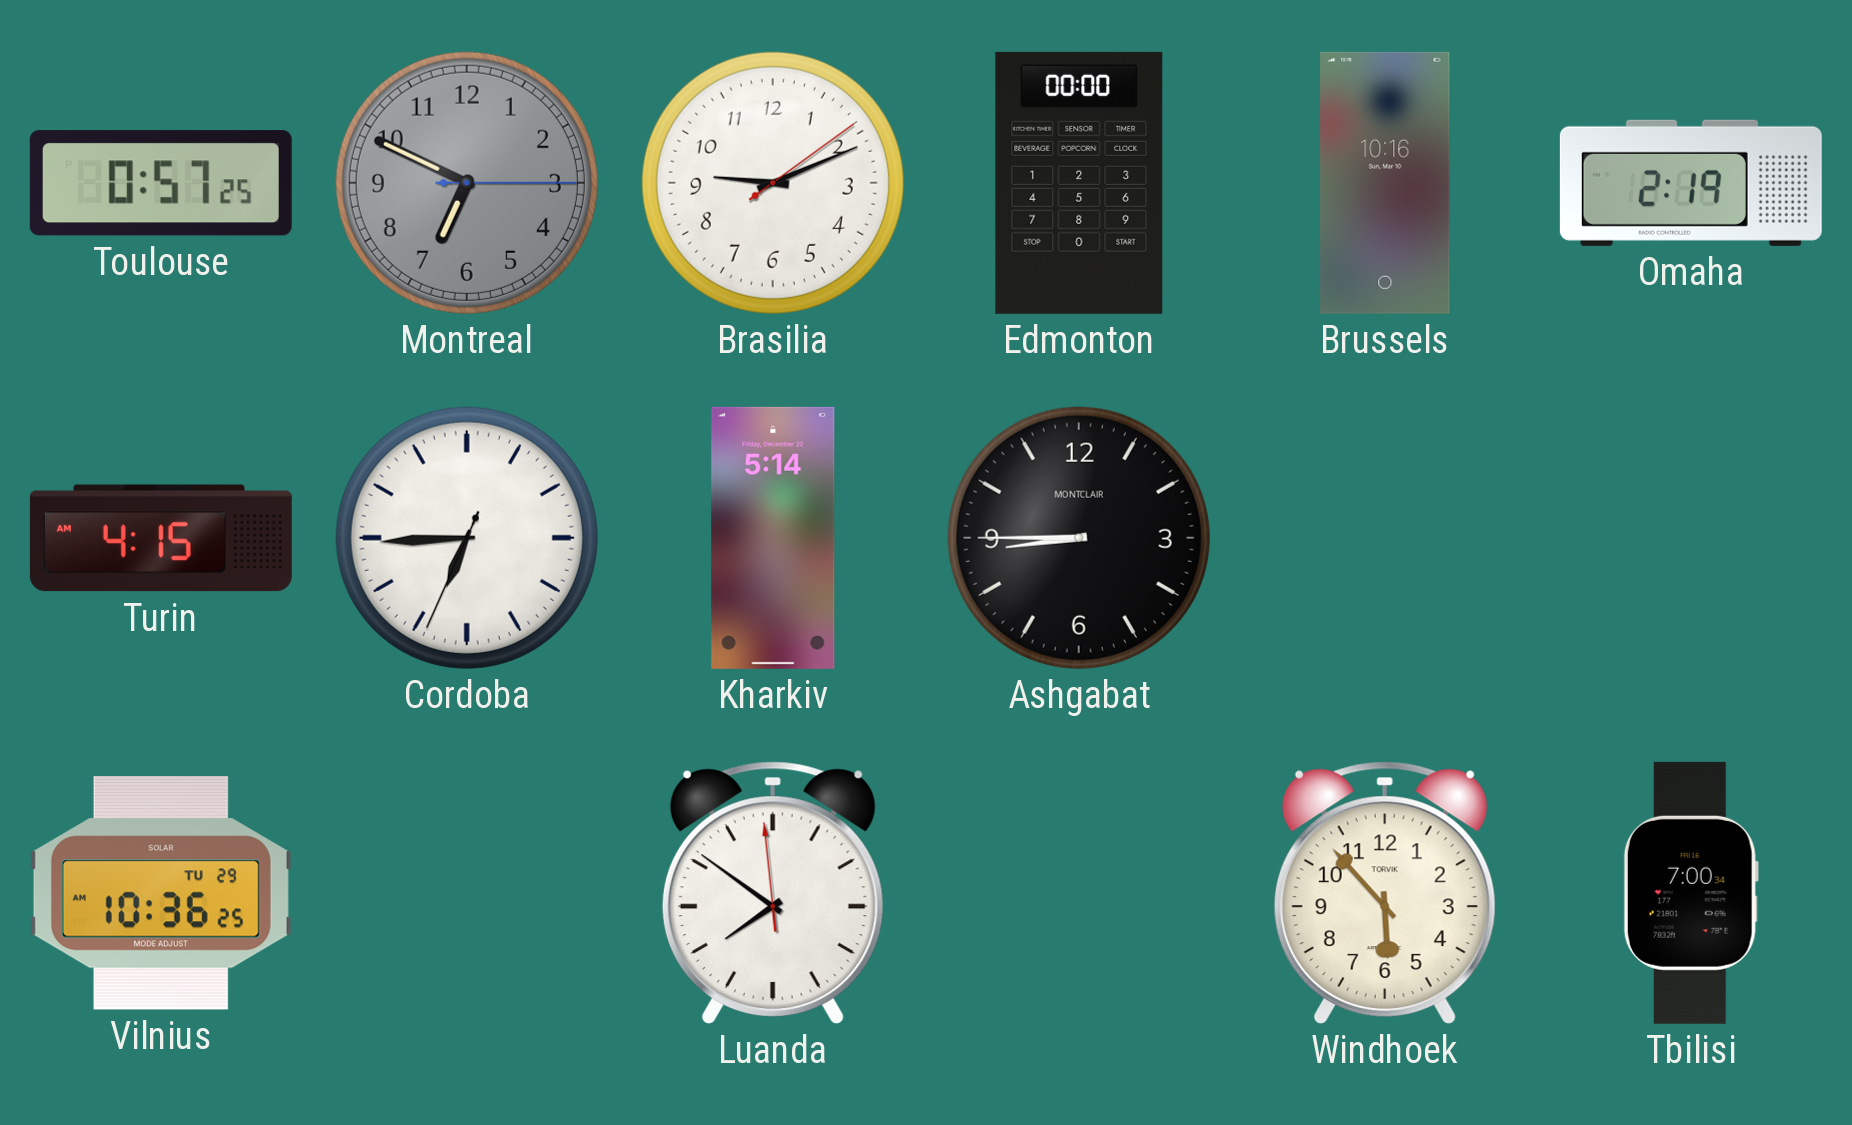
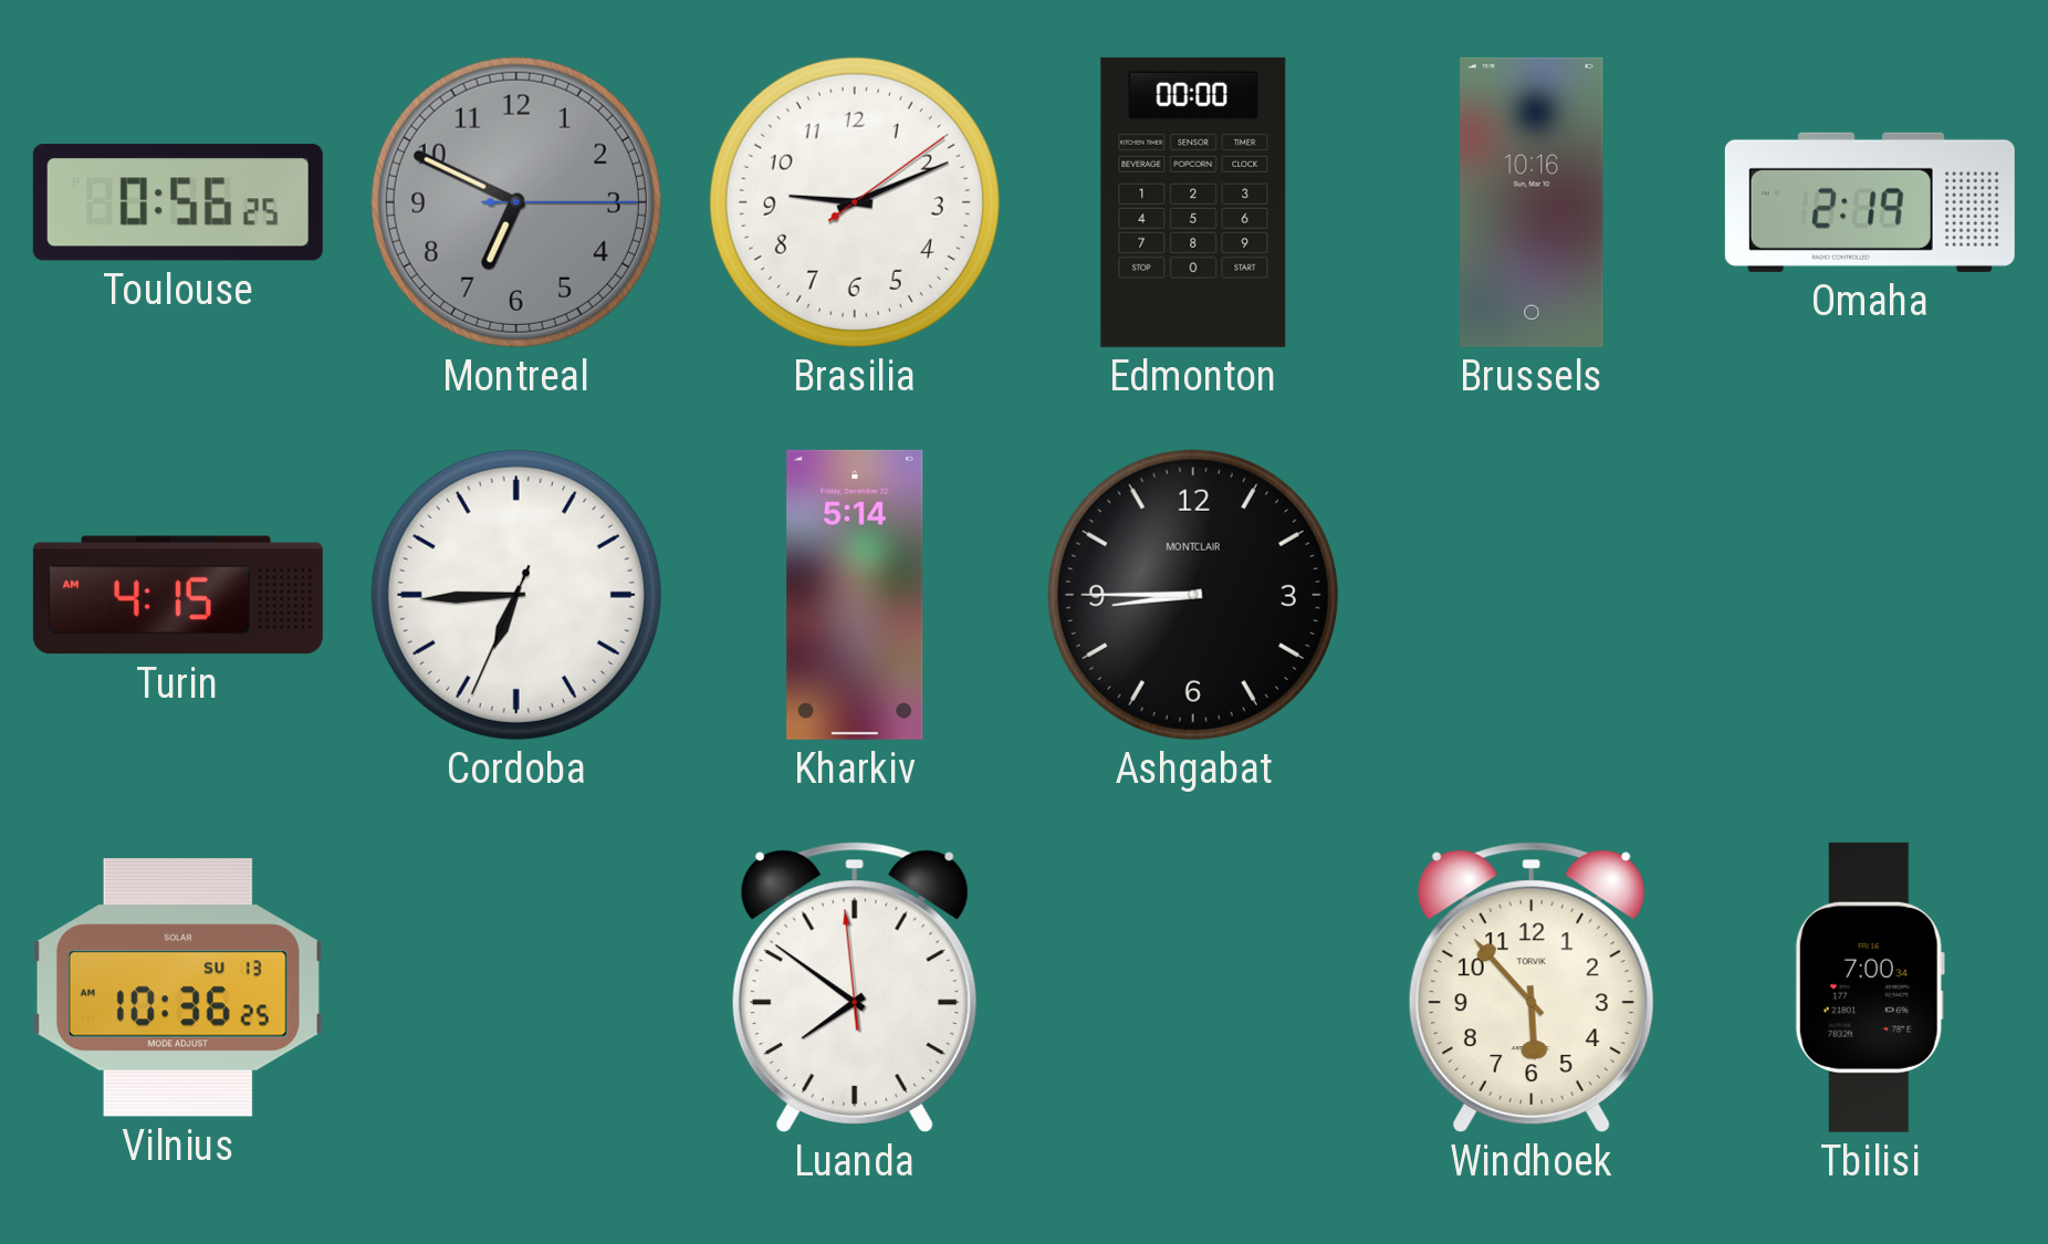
Toulouse: 0:57 -> 0:56 (178, 202)
Vilnius date: TU 29 -> SU 13 (178, 987)
